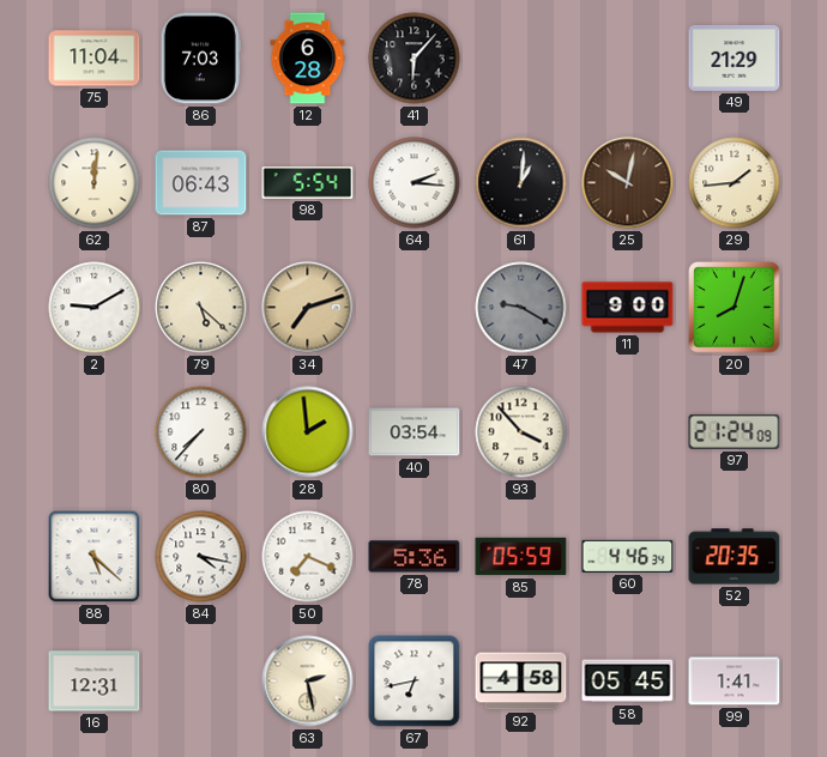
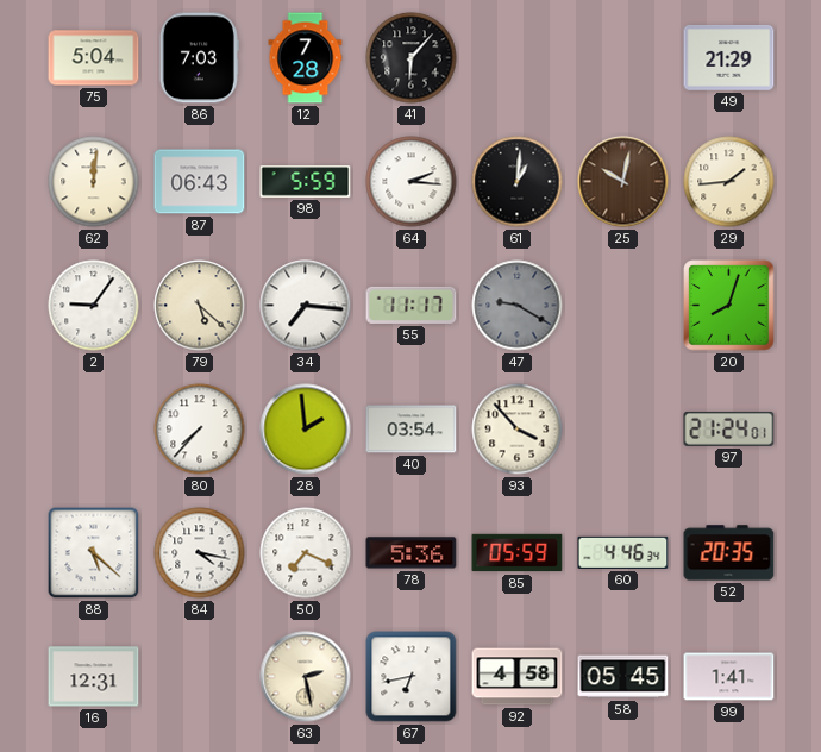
75: 11:04 -> 5:04 (94, 58)
12: 6:28 -> 7:28 (306, 58)
98: 5:54 -> 5:59 (306, 182)
2: 9:10 -> 9:06 (94, 306)
34: 7:12 -> 7:16 (306, 306)
34 dial: champagne -> white (306, 306)
55: none -> 11:17 (412, 305)
11: 9:00 -> none (628, 308)
97: 21:24:09 -> 21:24:01 (729, 428)
